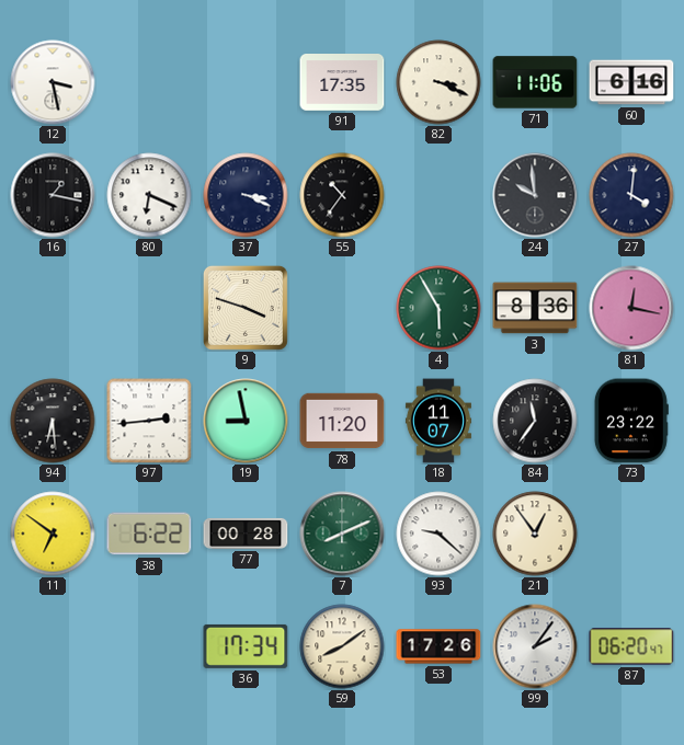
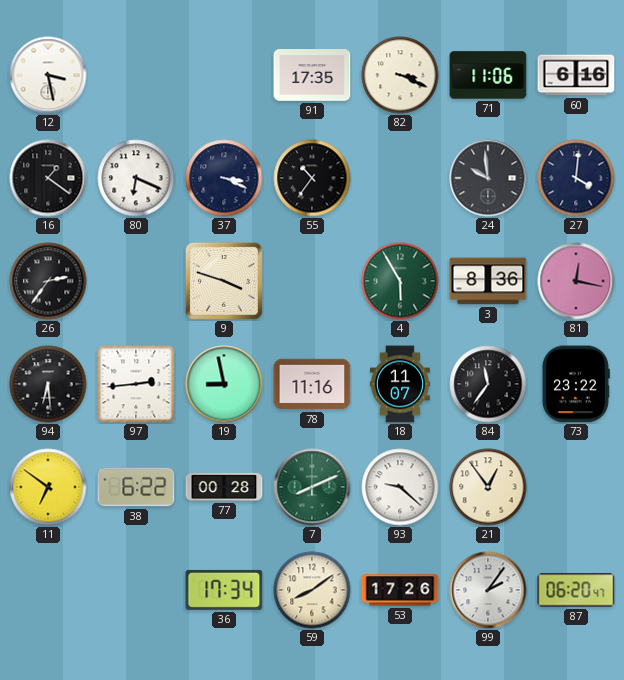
16: 1:17 -> 1:21 (48, 178)
26: none -> 2:36 (48, 281)
78: 11:20 -> 11:16 (312, 384)
